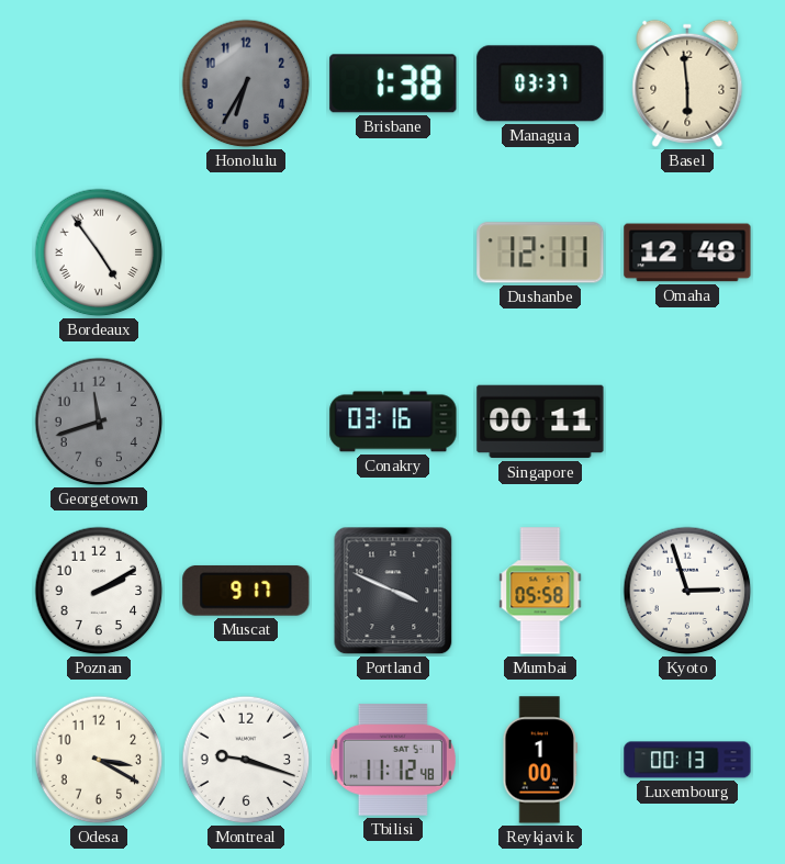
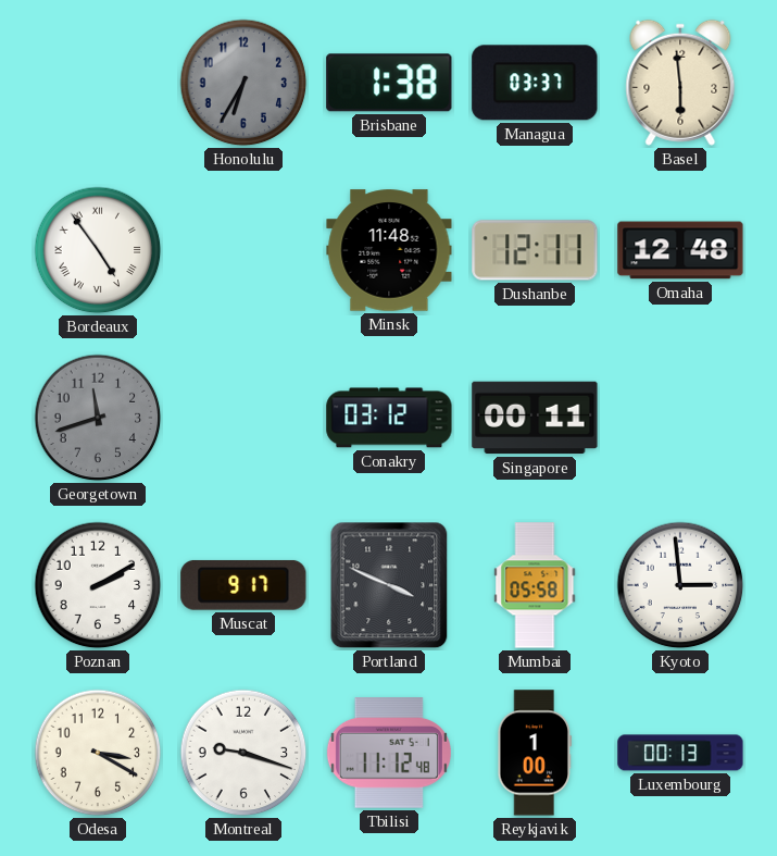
Minsk: none -> 11:48 (389, 250)
Conakry: 03:16 -> 03:12 (389, 418)
Kyoto: 2:57 -> 2:59 (680, 585)
